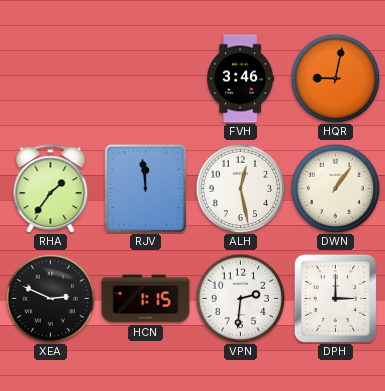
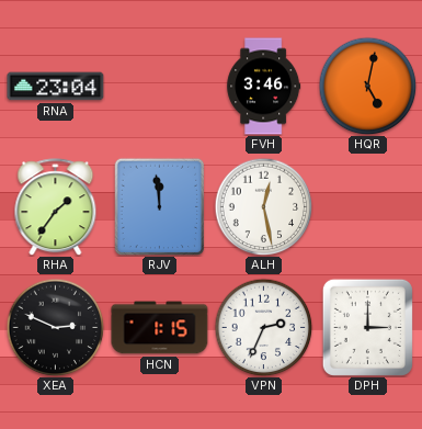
RNA: none -> 23:04 (56, 87)
HQR: 9:02 -> 5:02 (367, 86)
DWN: 1:06 -> none (335, 188)
VPN: 2:31 -> 2:34 (263, 327)
